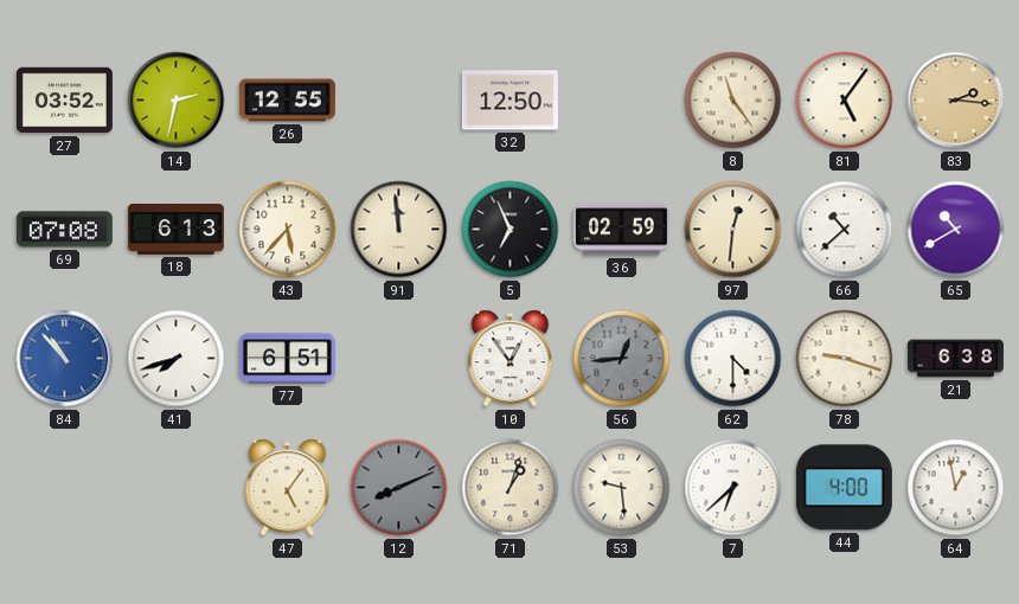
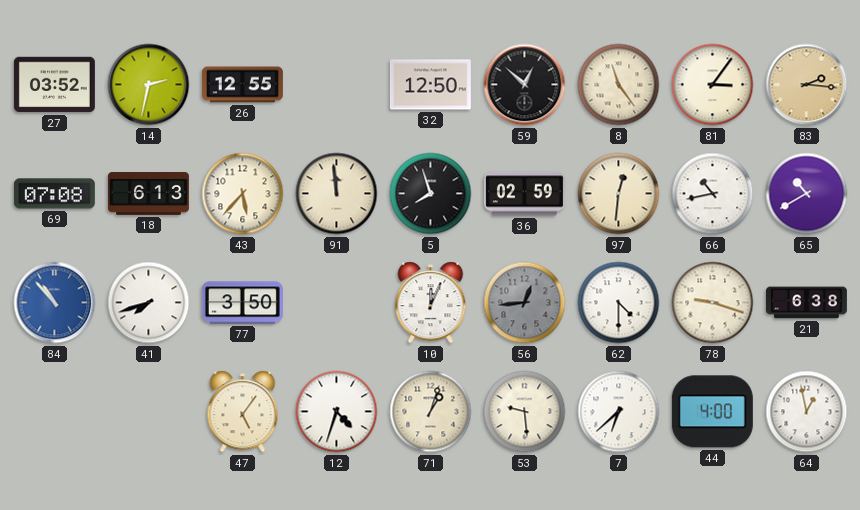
59: none -> 12:52 (525, 85)
81: 5:06 -> 3:06 (713, 85)
5: 6:56 -> 7:57 (431, 194)
66: 10:38 -> 10:43 (713, 194)
77: 6:51 -> 3:50 (242, 303)
10: 12:54 -> 12:04 (431, 303)
12: 8:11 -> 4:33 (337, 412)
12 dial: grey -> white (337, 412)
